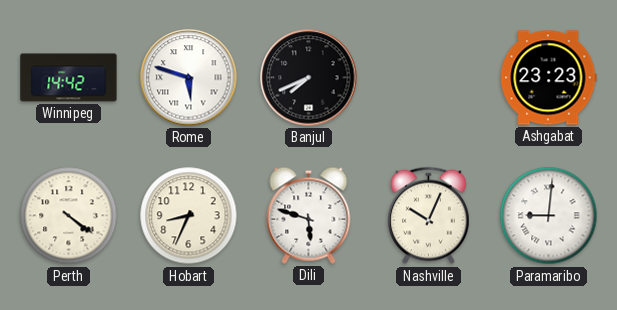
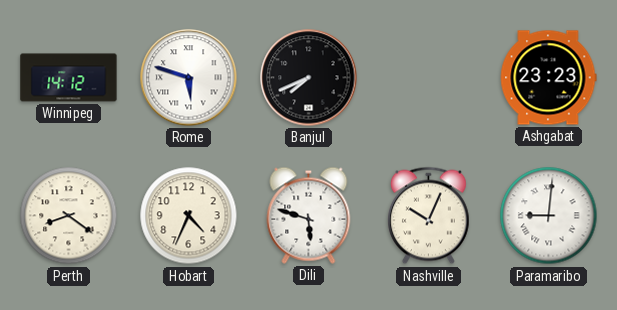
Winnipeg: 14:42 -> 14:12 (69, 78)
Perth: 4:21 -> 8:21 (69, 216)
Hobart: 8:34 -> 4:34 (189, 216)
